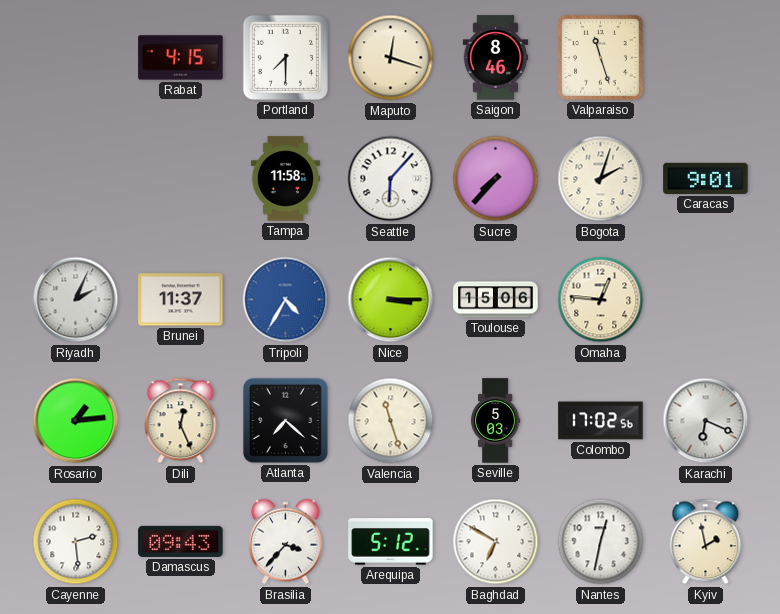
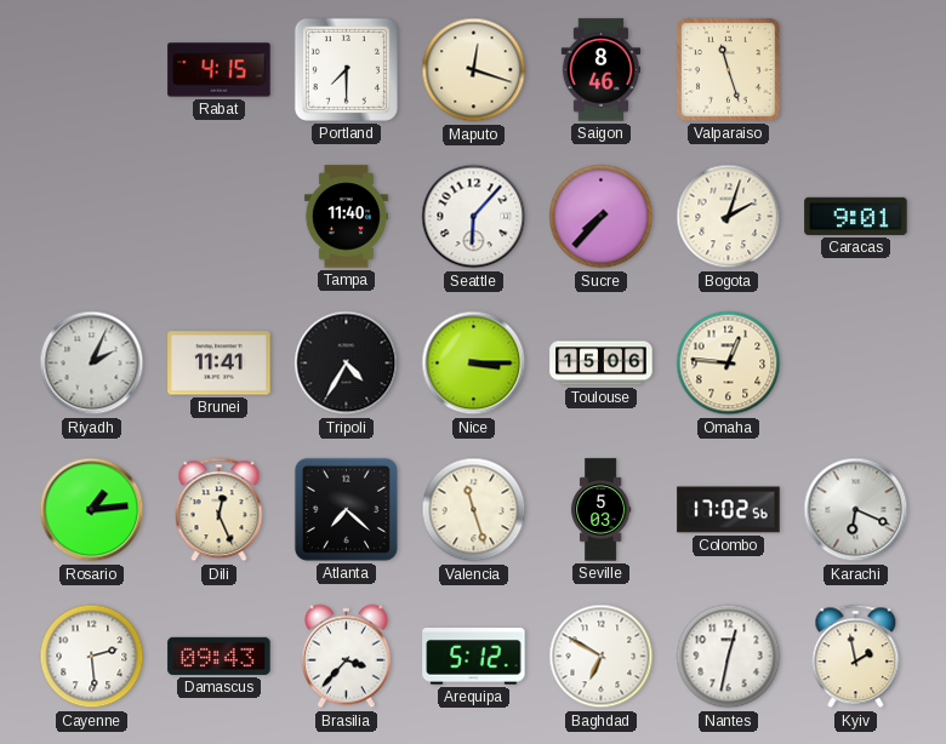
Tampa: 11:58 -> 11:40 (346, 217)
Brunei: 11:37 -> 11:41 (220, 364)
Tripoli dial: blue -> black (347, 364)
